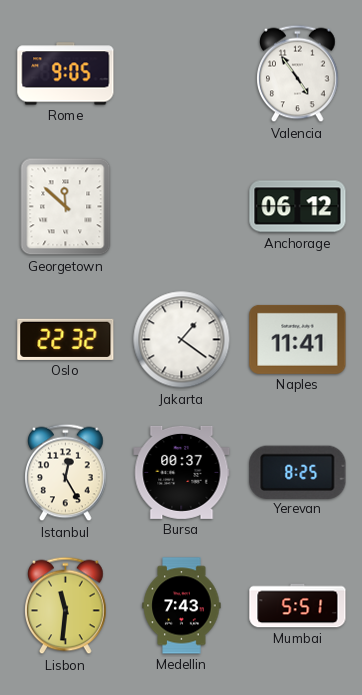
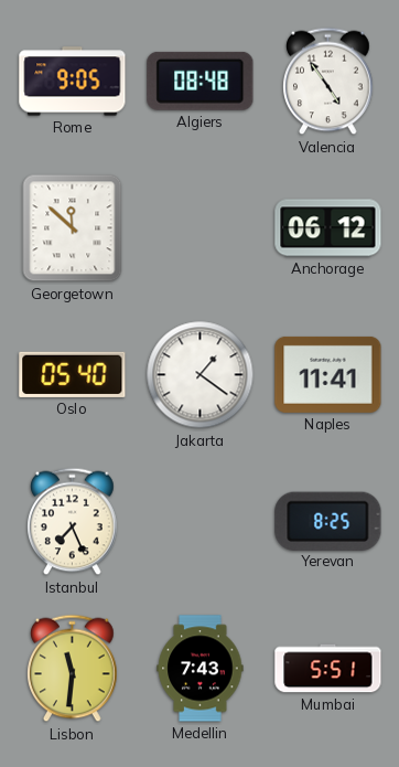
Algiers: none -> 08:48 (201, 81)
Oslo: 22:32 -> 05:40 (73, 374)
Istanbul: 12:25 -> 7:26 (73, 522)
Bursa: 00:37 -> none (182, 472)
